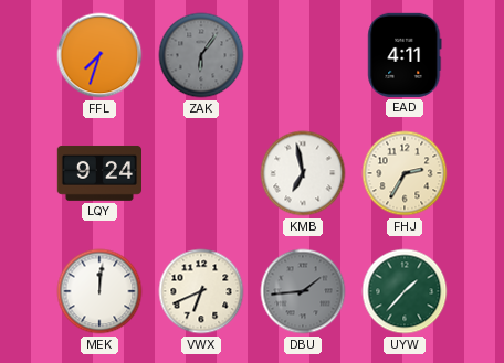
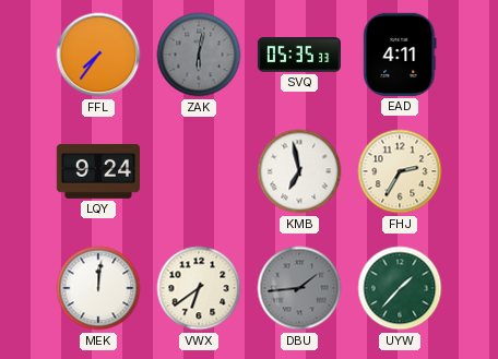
FFL: 7:33 -> 7:36 (98, 55)
ZAK: 6:06 -> 6:02 (199, 55)
SVQ: none -> 05:35 (298, 56)
VWX: 6:41 -> 6:39 (199, 288)
